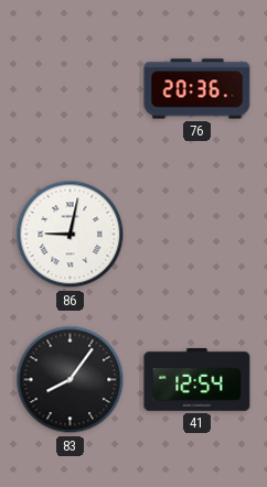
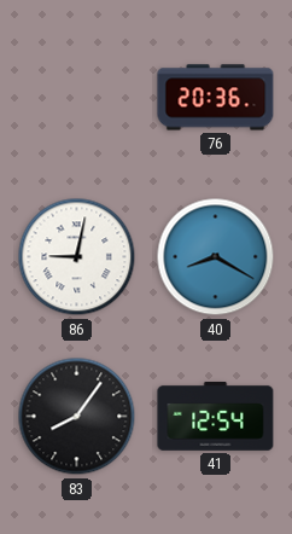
40: none -> 8:20 (216, 257)
